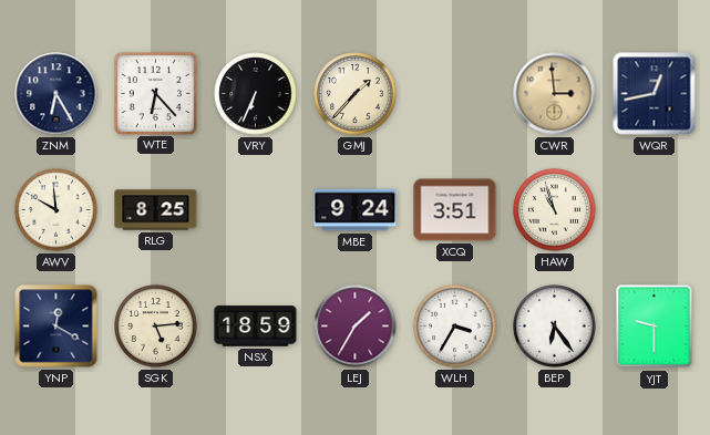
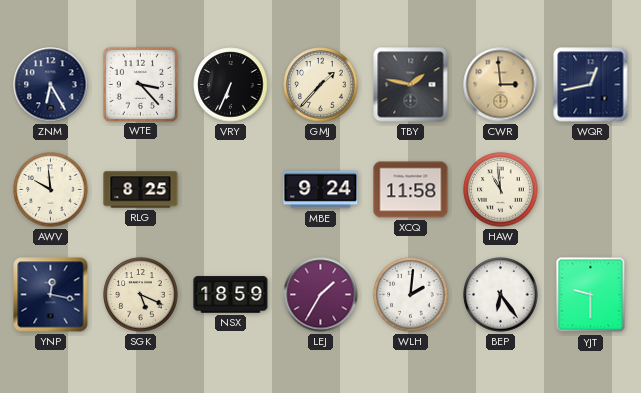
WTE: 6:23 -> 3:23 (140, 84)
TBY: none -> 1:47 (411, 85)
XCQ: 3:51 -> 11:58 (411, 190)
HAW: 10:57 -> 10:59 (501, 190)
YNP: 12:20 -> 12:17 (51, 295)
SGK: 5:14 -> 5:19 (141, 295)
WLH: 3:35 -> 2:01 (411, 295)
